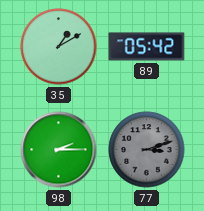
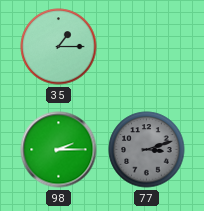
35: 1:10 -> 1:15 (59, 47)
89: 05:42 -> none (147, 47)
